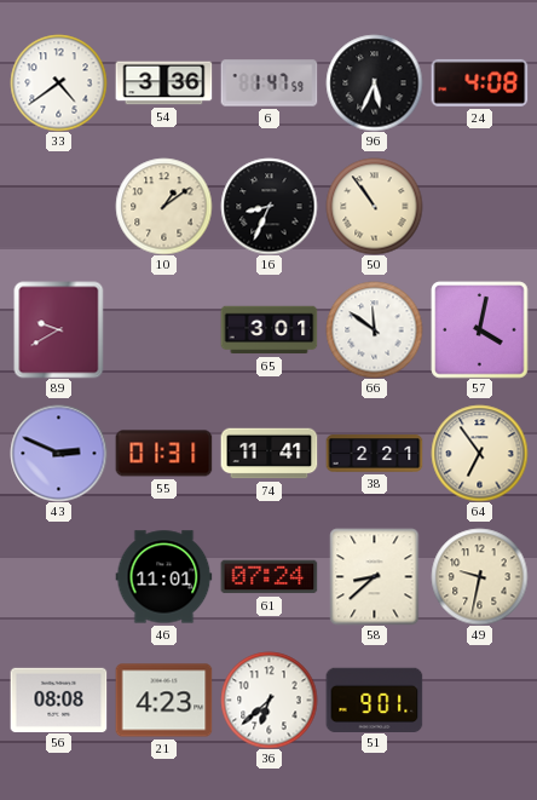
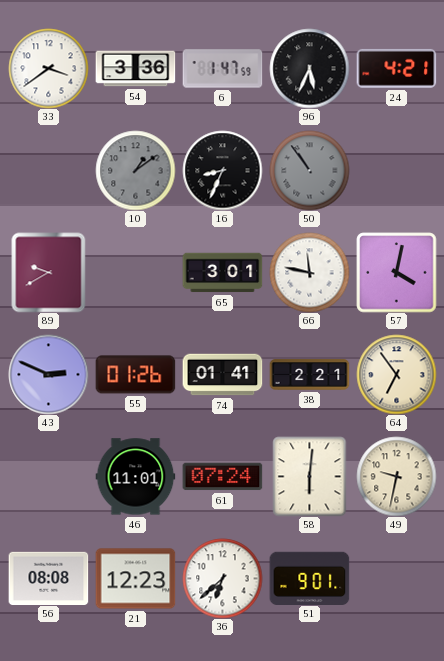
33: 4:39 -> 3:39 (48, 68)
24: 4:08 -> 4:21 (396, 68)
10 dial: cream -> grey (135, 170)
50 dial: cream -> grey (309, 170)
66: 11:51 -> 11:47 (309, 272)
55: 01:31 -> 01:26 (135, 375)
74: 11:41 -> 01:41 (222, 375)
58: 8:38 -> 6:01 (310, 476)
21: 4:23 -> 12:23 (135, 579)
